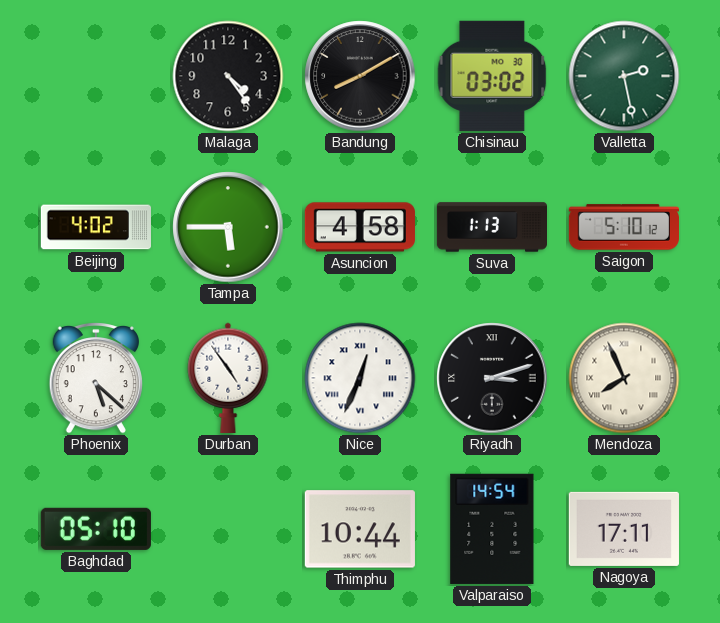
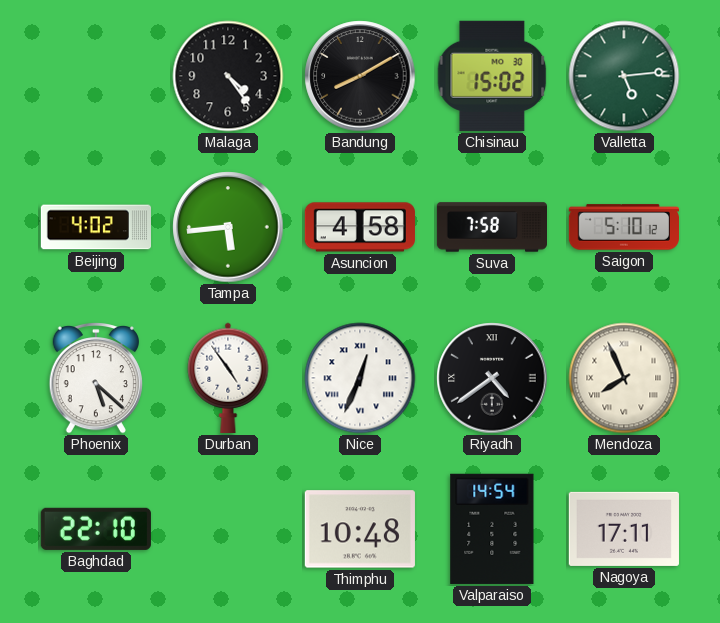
Chisinau: 03:02 -> 15:02 (492, 76)
Valletta: 2:28 -> 5:14 (624, 76)
Tampa: 5:45 -> 5:44 (228, 227)
Suva: 1:13 -> 7:58 (491, 227)
Riyadh: 3:12 -> 4:39 (492, 378)
Baghdad: 05:10 -> 22:10 (96, 529)
Thimphu: 10:44 -> 10:48 (360, 529)
